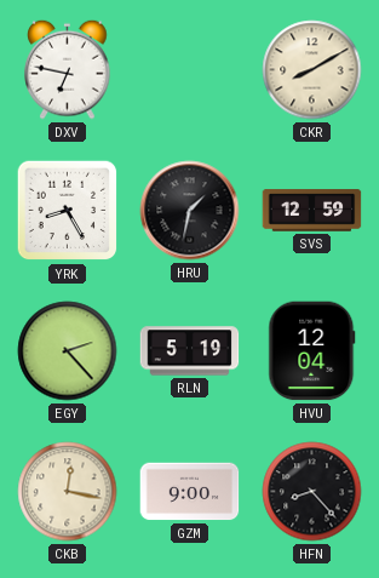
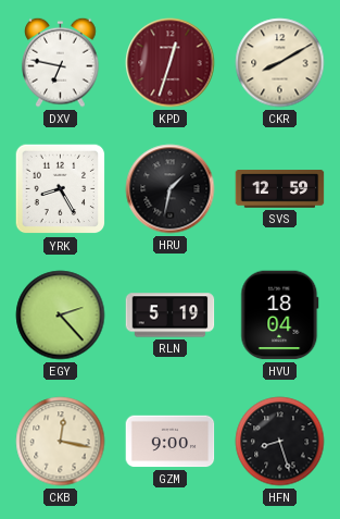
KPD: none -> 12:33 (171, 63)
HVU: 12:04 -> 18:04 (280, 316)
HFN: 8:23 -> 8:27 (280, 442)
